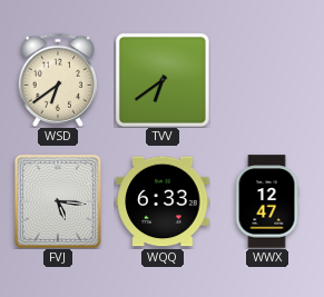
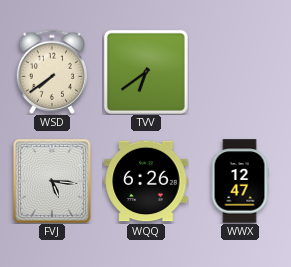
WSD: 6:39 -> 7:39 (52, 72)
WQQ: 6:33 -> 6:26 (146, 181)
